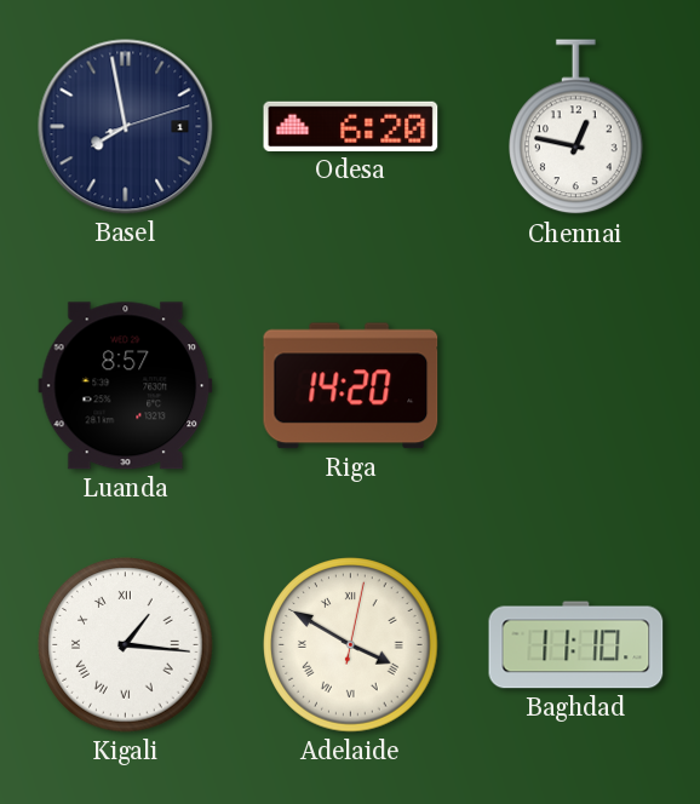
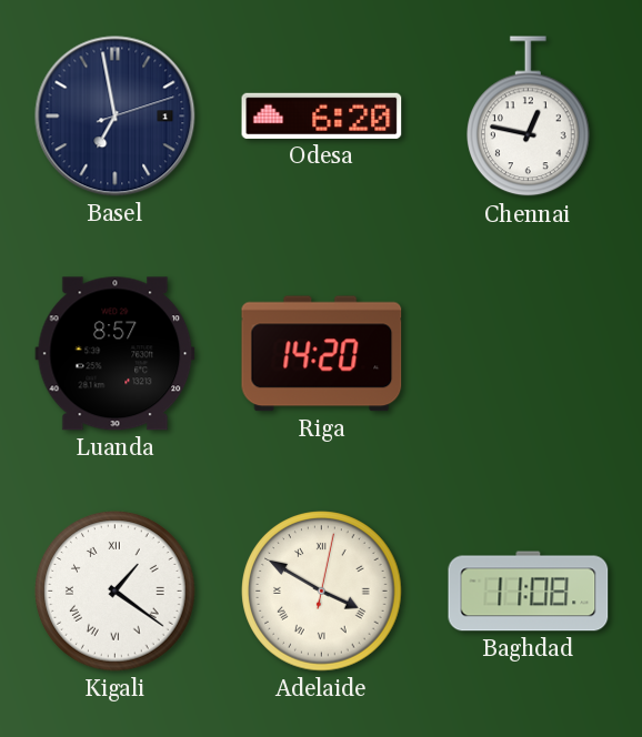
Basel: 7:58 -> 6:58 (116, 117)
Kigali: 1:16 -> 1:21 (116, 592)
Baghdad: 11:10 -> 11:08 (529, 592)
